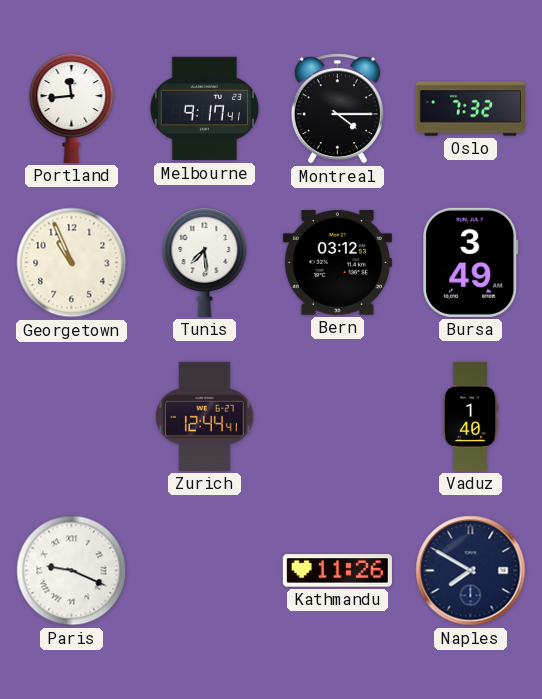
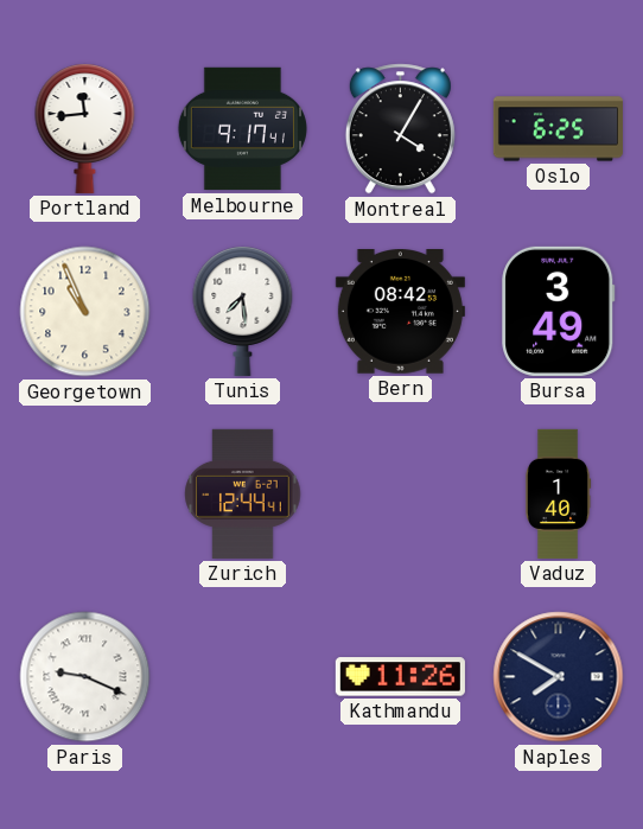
Montreal: 4:15 -> 4:05 (400, 129)
Oslo: 7:32 -> 6:25 (558, 129)
Bern: 03:12 -> 08:42 (400, 312)
